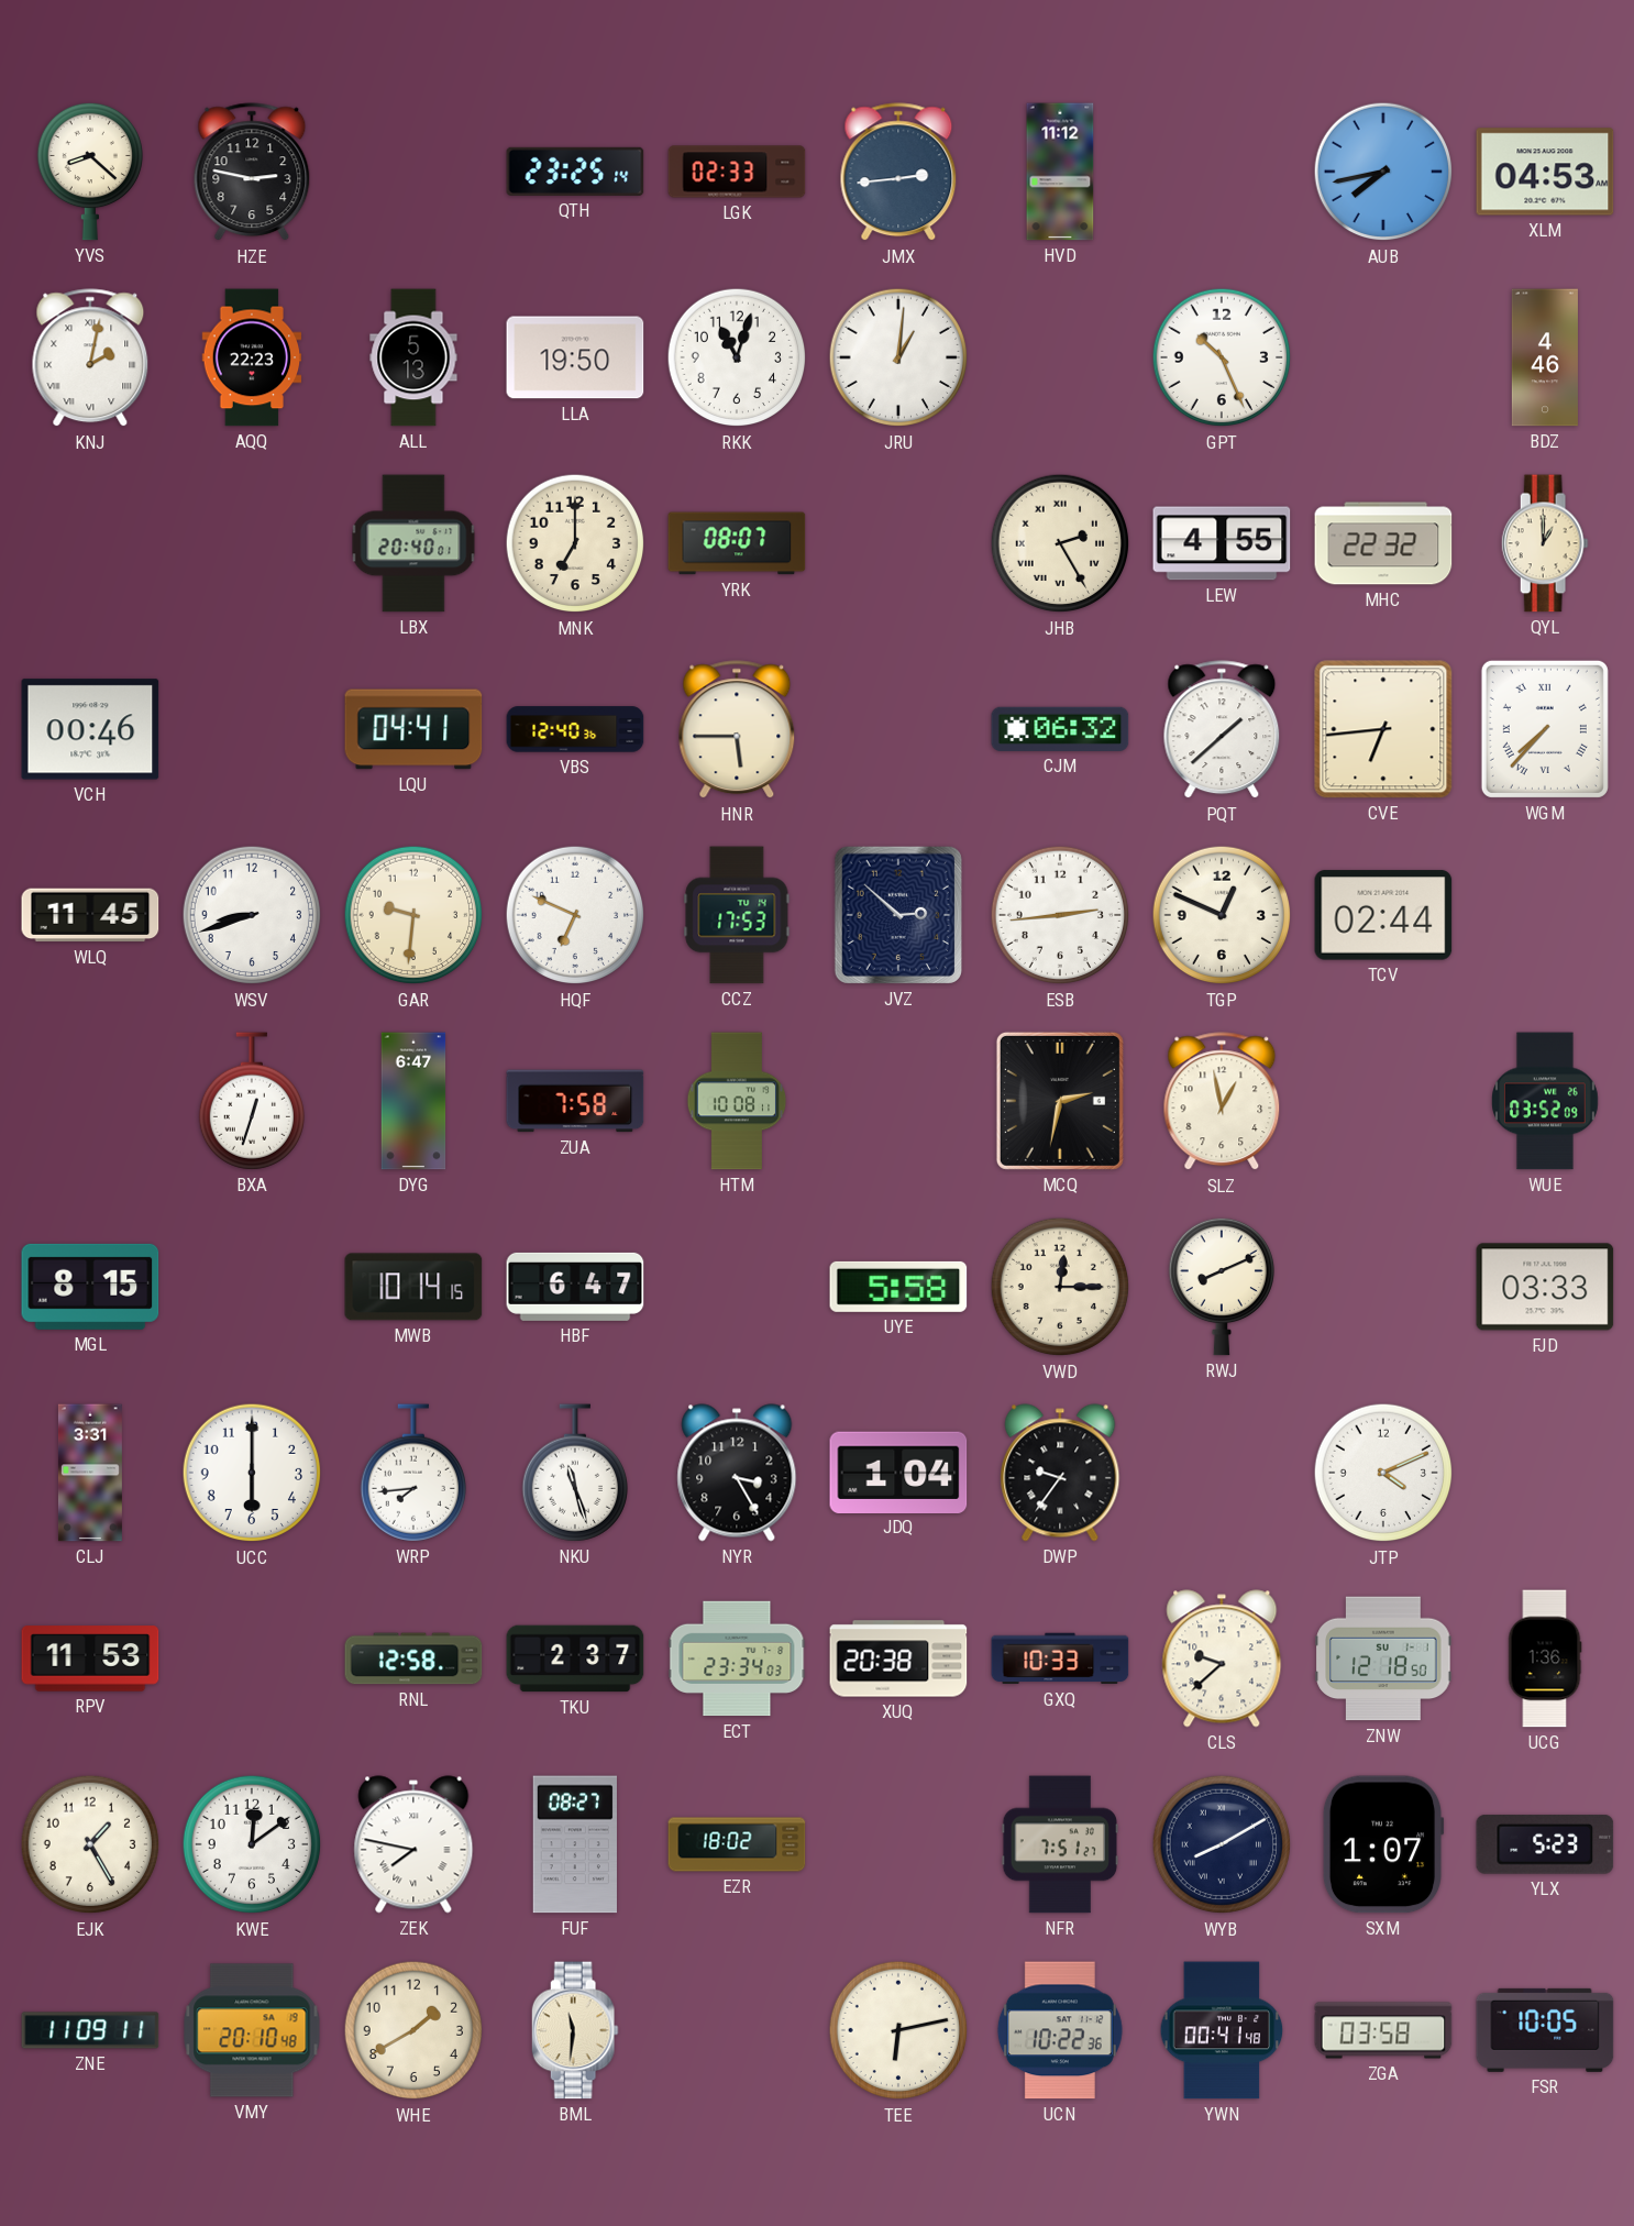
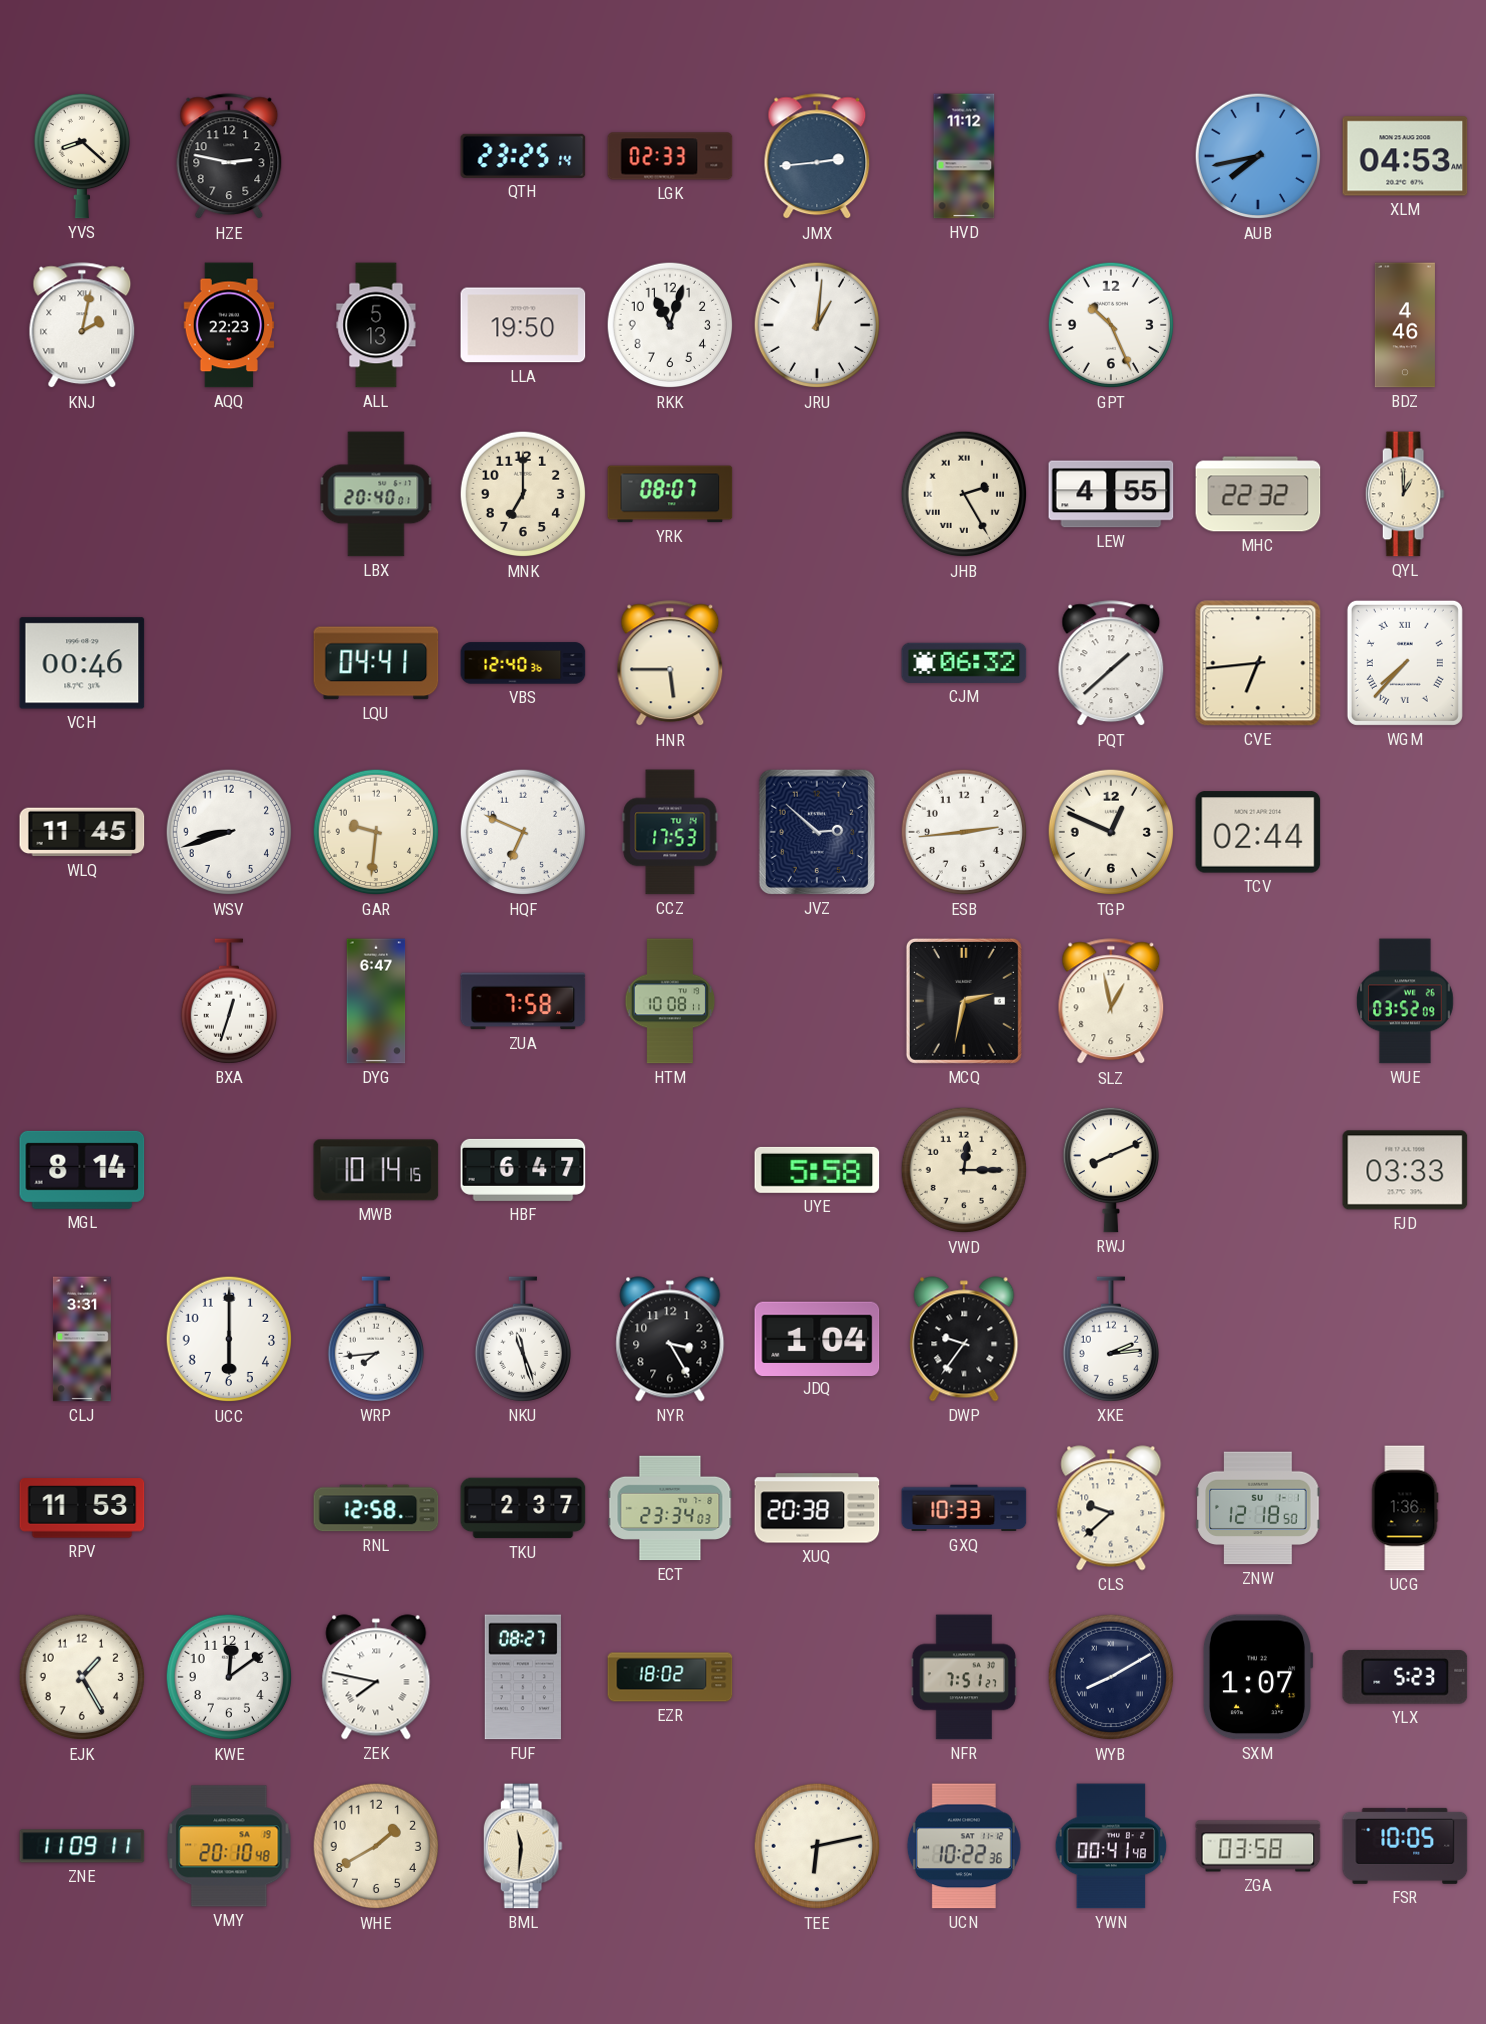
MGL: 8:15 -> 8:14 (82, 1170)
XKE: none -> 2:14 (1110, 1339)
JTP: 4:11 -> none (1383, 1473)
